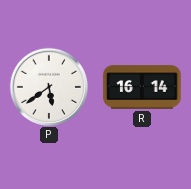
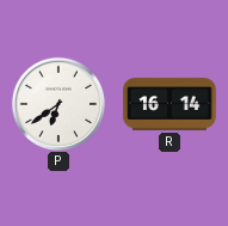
P: 5:39 -> 6:39 (57, 103)
